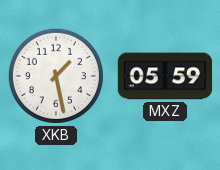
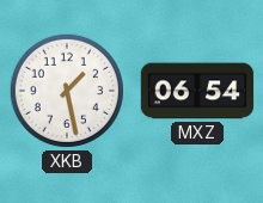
MXZ: 05:59 -> 06:54 (197, 91)
